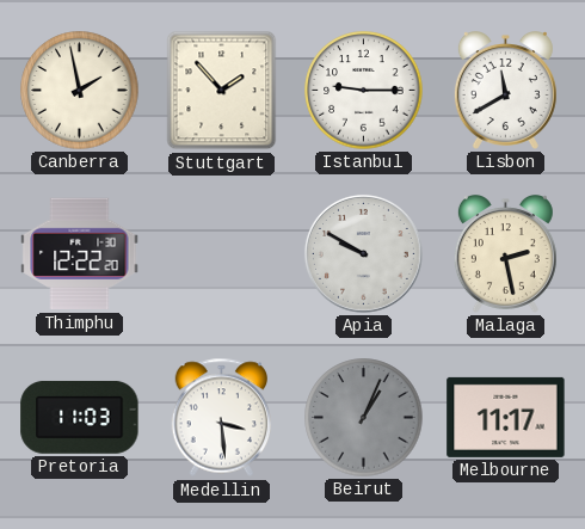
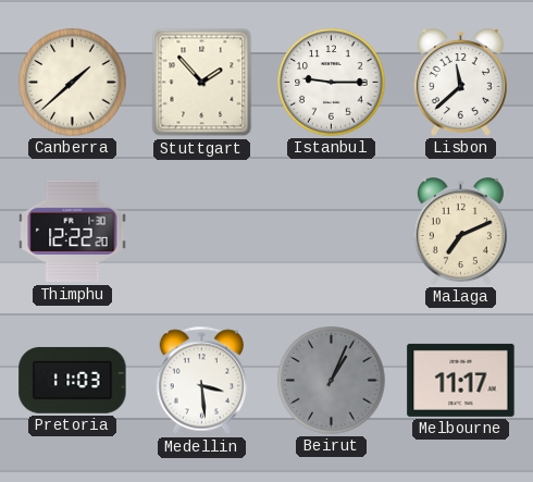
Canberra: 1:58 -> 1:38 (73, 83)
Lisbon: 11:40 -> 11:38 (460, 83)
Apia: 9:50 -> none (363, 254)
Malaga: 2:28 -> 7:11 (460, 232)
